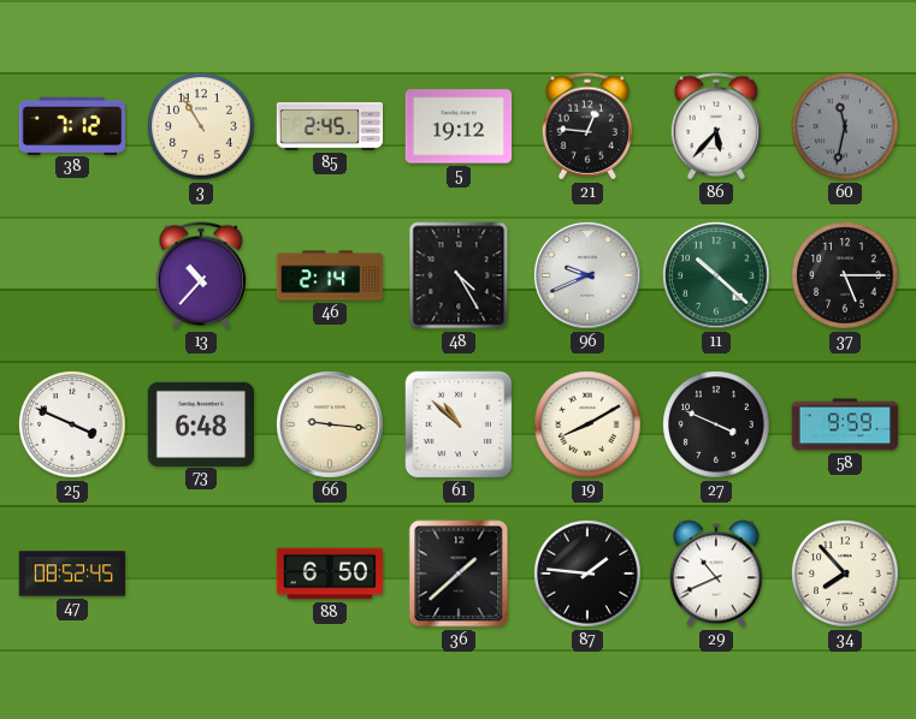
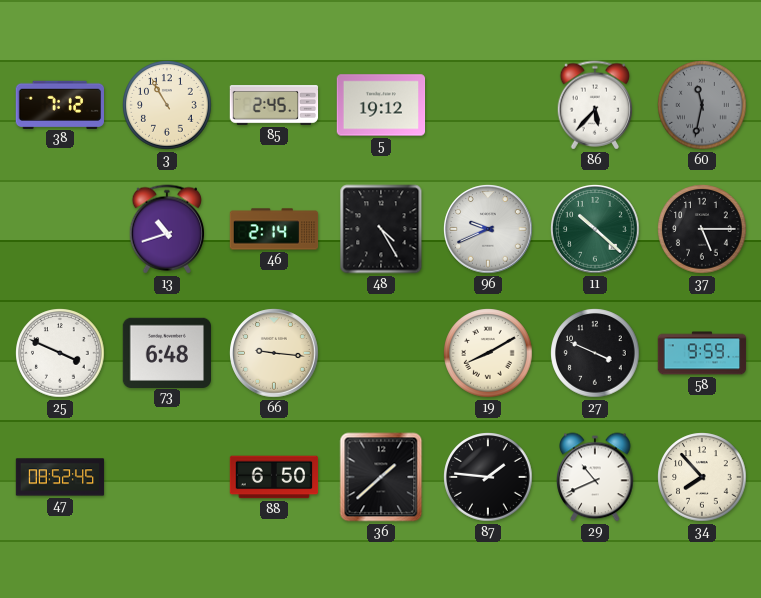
21: 12:46 -> none (587, 126)
13: 10:37 -> 10:42 (167, 229)
61: 10:52 -> none (459, 424)
